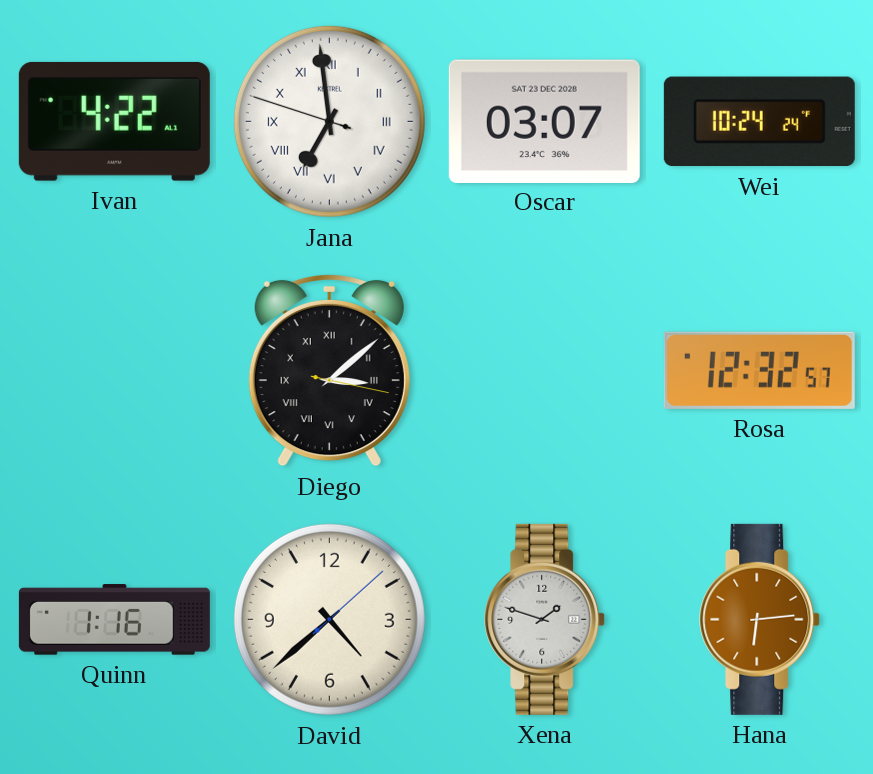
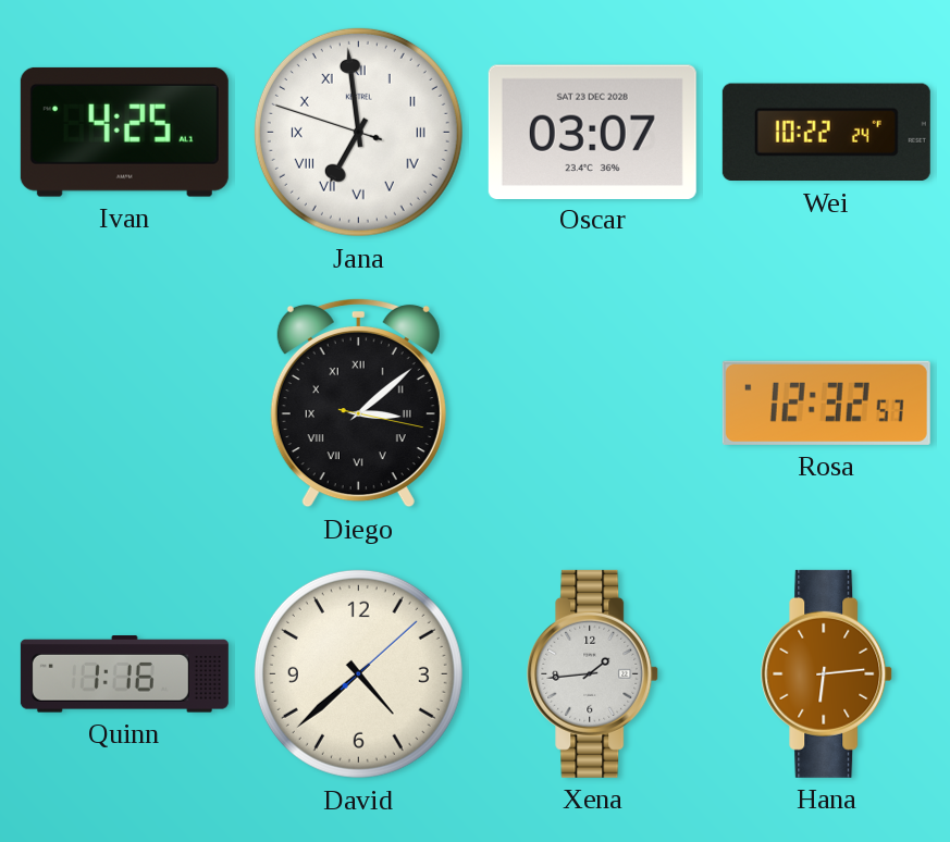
Ivan: 4:22 -> 4:25 (124, 132)
Wei: 10:24 -> 10:22 (826, 133)
Xena: 1:48 -> 1:44 (593, 673)
